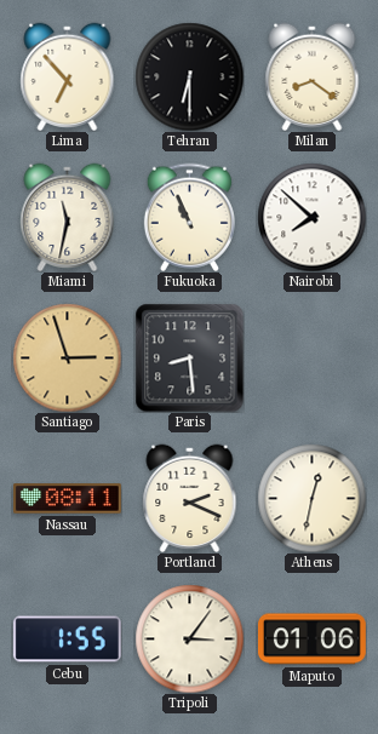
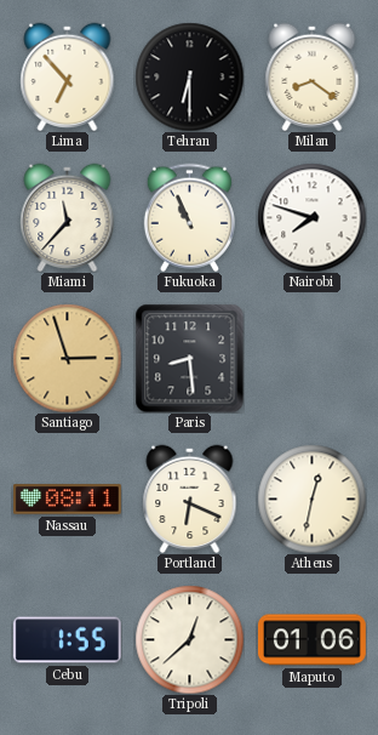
Miami: 11:32 -> 11:37 (68, 217)
Nairobi: 7:52 -> 7:48 (311, 217)
Portland: 2:19 -> 6:19 (190, 498)
Tripoli: 3:06 -> 12:38 (189, 639)
